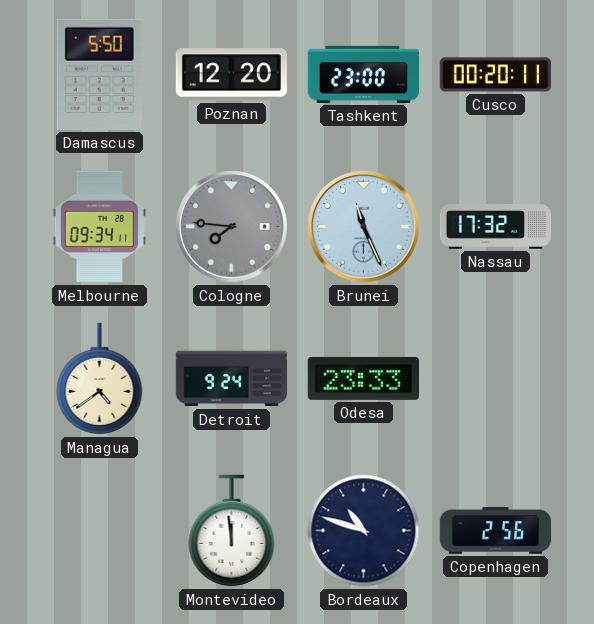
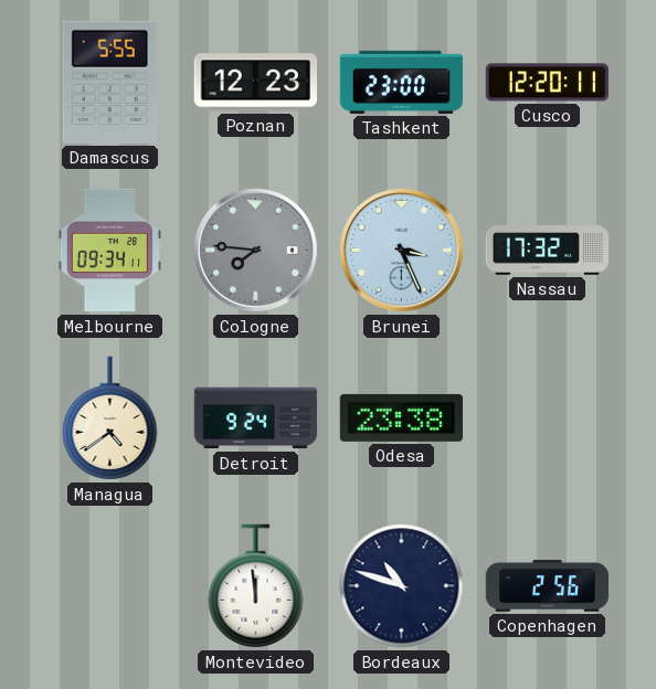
Damascus: 5:50 -> 5:55 (109, 82)
Poznan: 12:20 -> 12:23 (255, 83)
Cusco: 00:20 -> 12:20 (548, 83)
Brunei: 11:26 -> 3:26 (402, 251)
Odesa: 23:33 -> 23:38 (401, 417)
